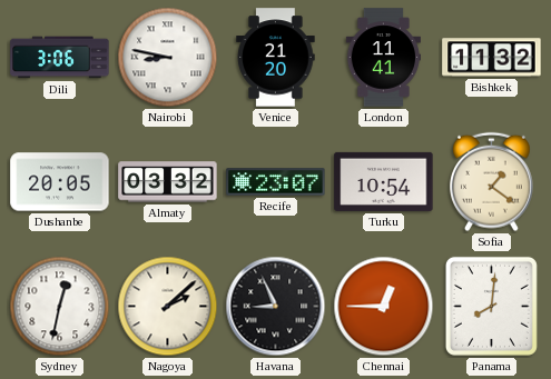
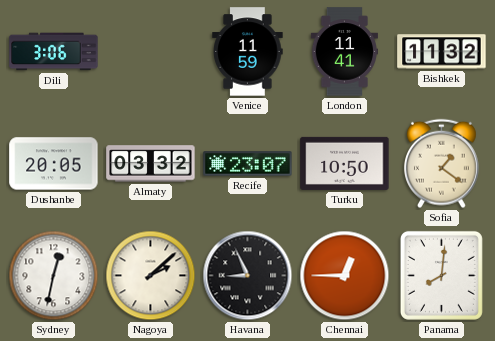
Nairobi: 8:47 -> none (168, 58)
Venice: 21:20 -> 11:59 (248, 52)
Turku: 10:54 -> 10:50 (345, 163)
